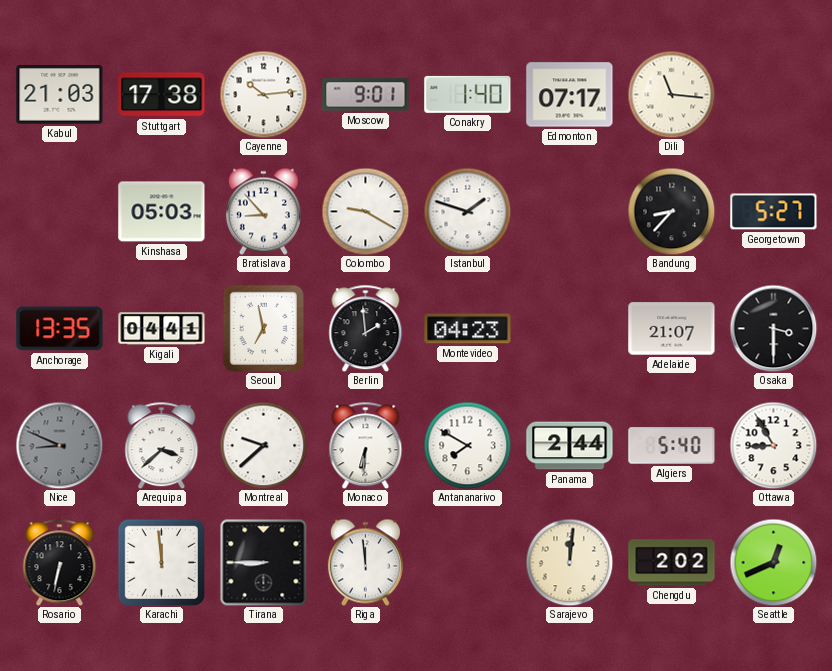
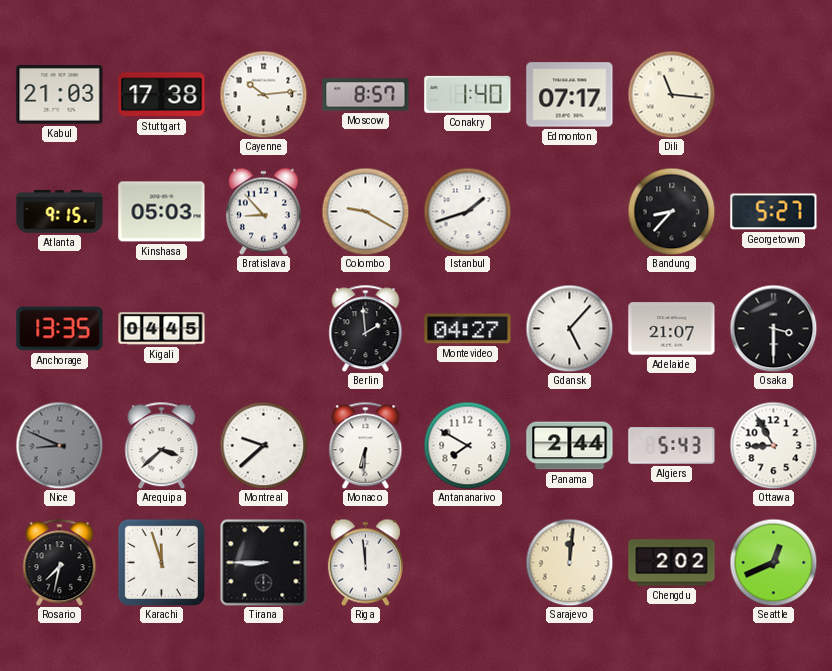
Moscow: 9:01 -> 8:57 (366, 95)
Atlanta: none -> 9:15 (60, 211)
Istanbul: 1:48 -> 1:42 (467, 211)
Kigali: 04:41 -> 04:45 (162, 329)
Seoul: 6:58 -> none (263, 328)
Montevideo: 04:23 -> 04:27 (468, 329)
Gdansk: none -> 5:07 (569, 328)
Algiers: 5:40 -> 5:43 (672, 446)
Rosario: 6:32 -> 7:32 (60, 562)
Karachi: 11:59 -> 11:57 (161, 562)
